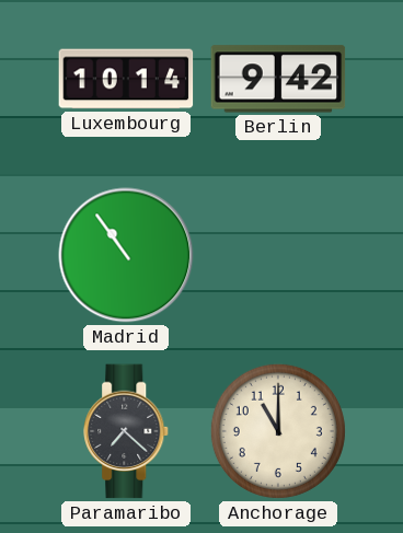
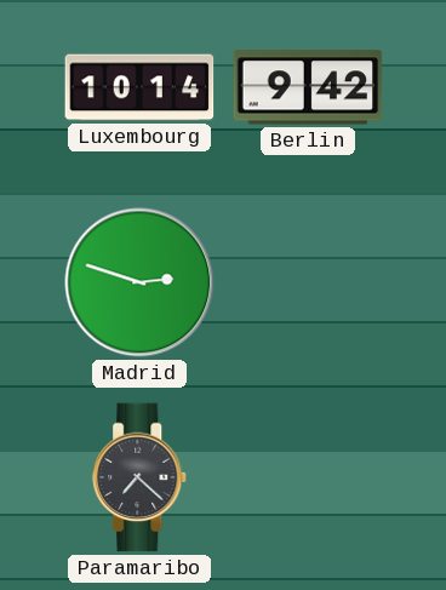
Madrid: 10:54 -> 2:48 (139, 282)
Anchorage: 11:00 -> none (278, 431)
